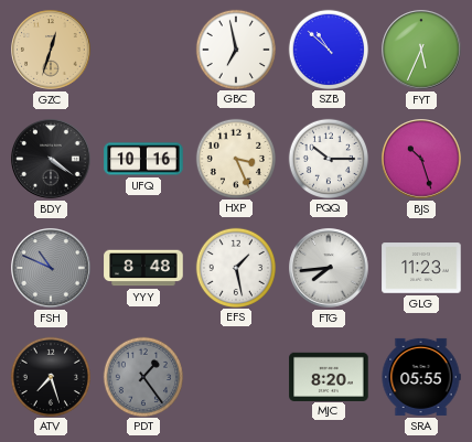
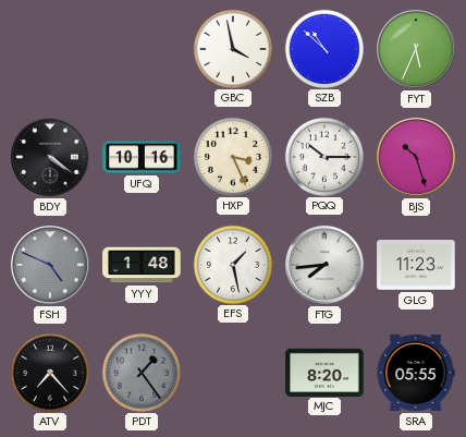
GZC: 12:33 -> none (51, 50)
GBC: 6:58 -> 3:58 (232, 48)
FSH: 10:49 -> 4:49 (50, 265)
YYY: 8:48 -> 1:48 (142, 265)
ATV: 7:27 -> 7:23 (49, 372)
